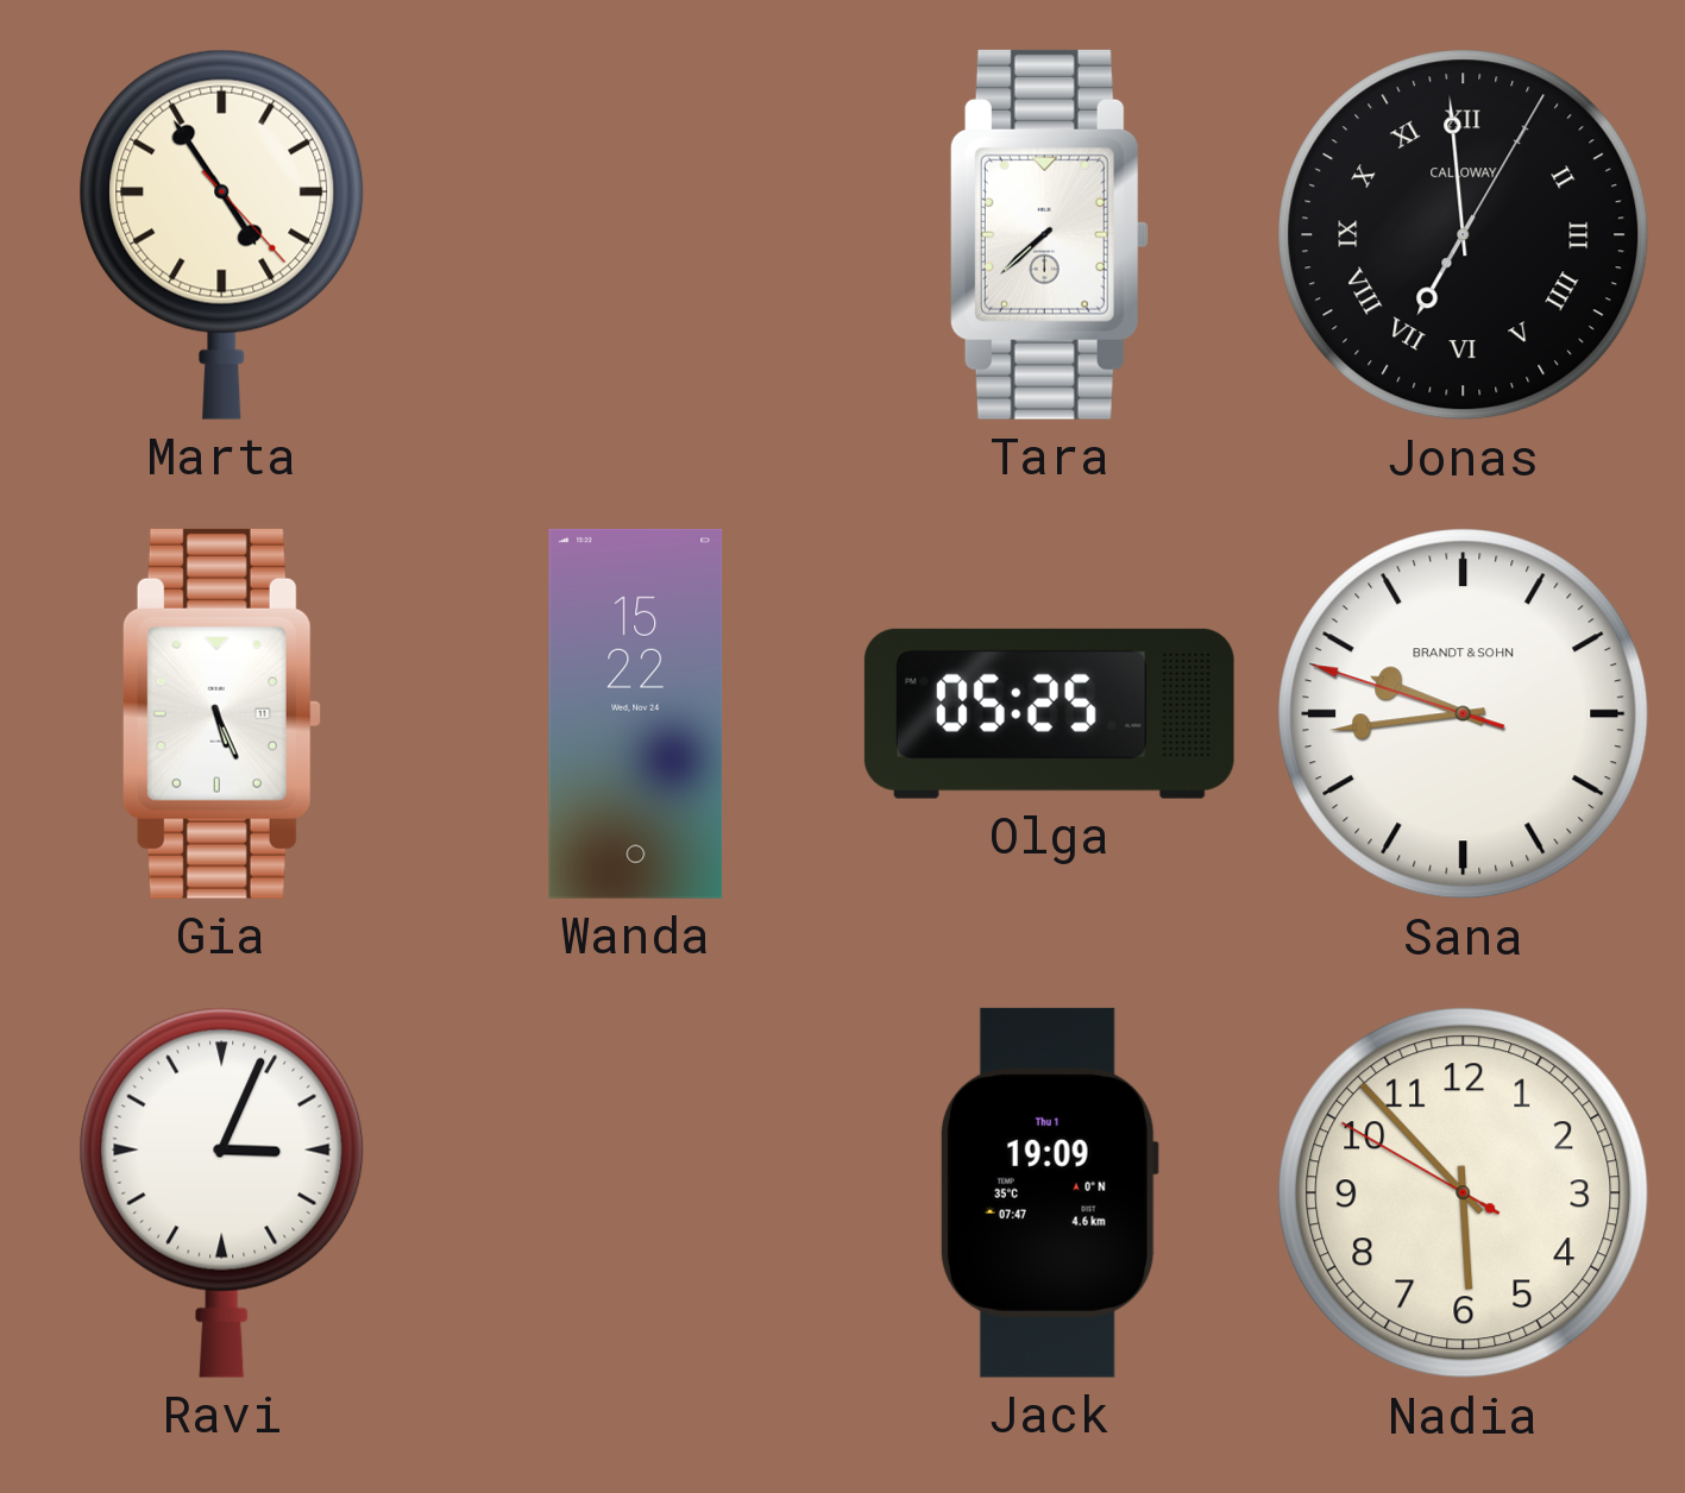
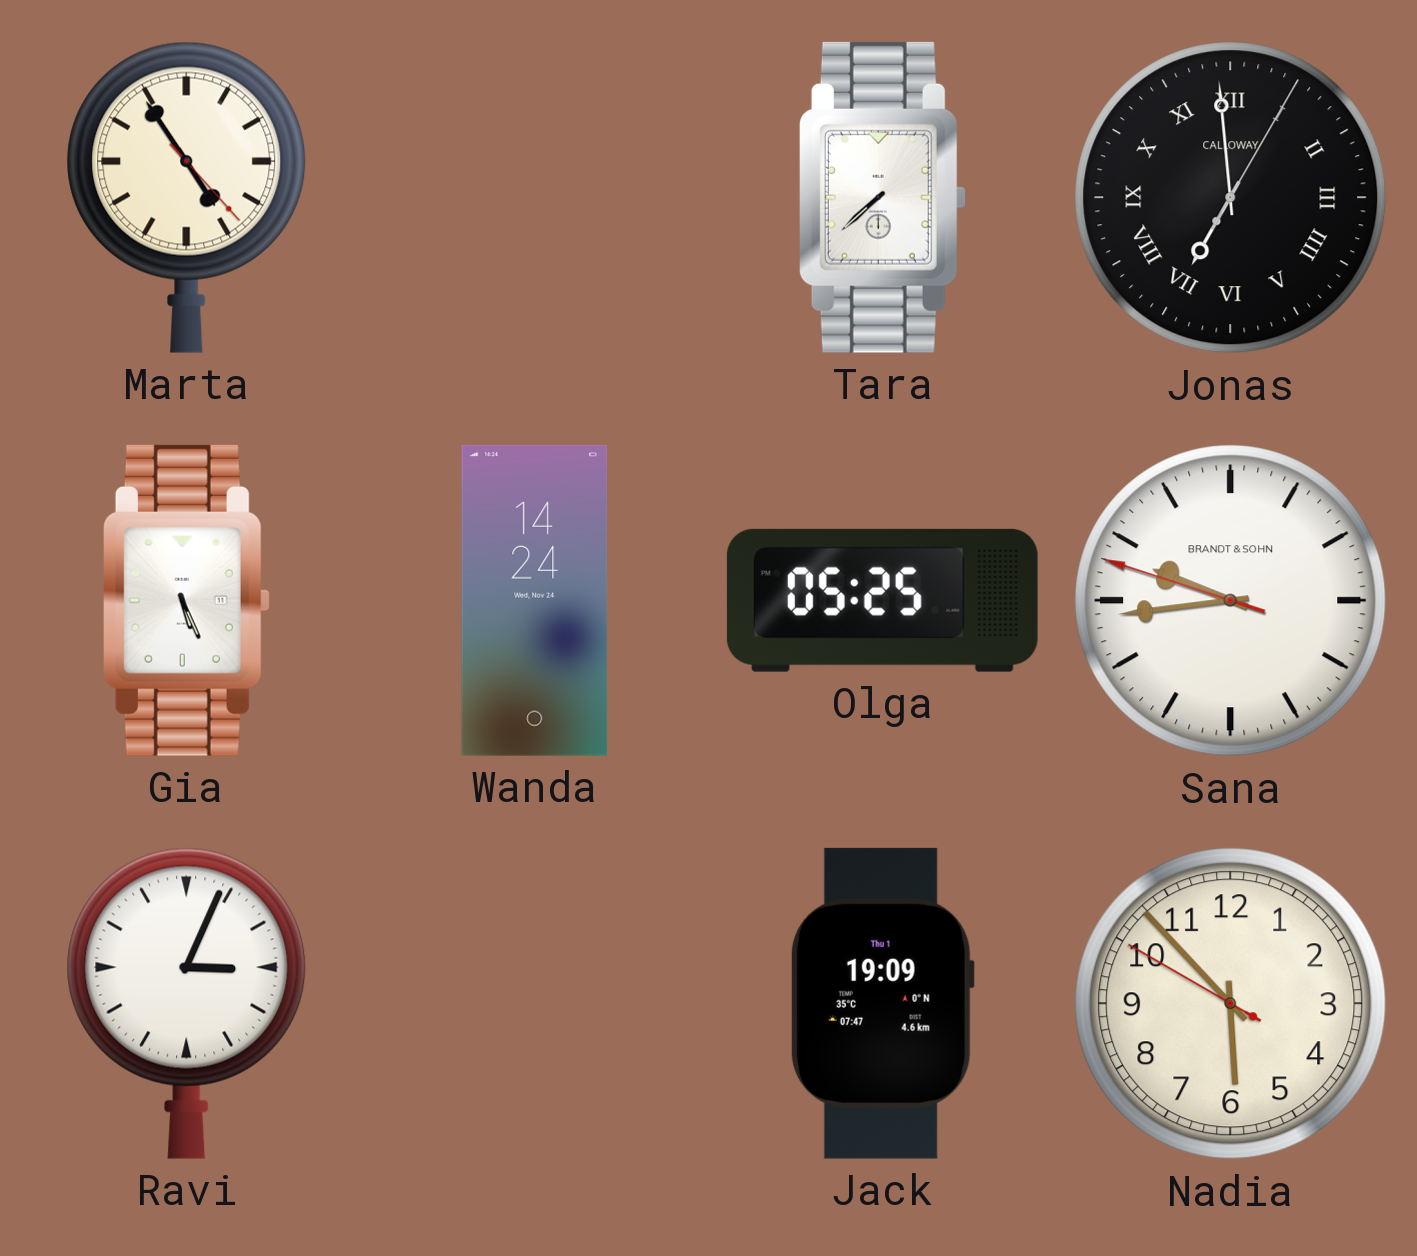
Wanda: 15:22 -> 14:24 (535, 600)
